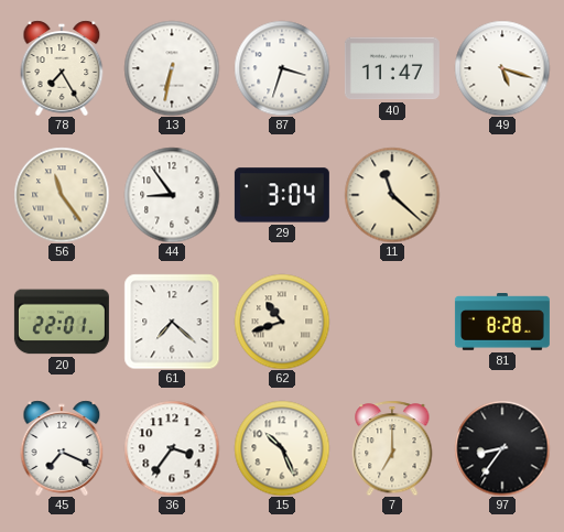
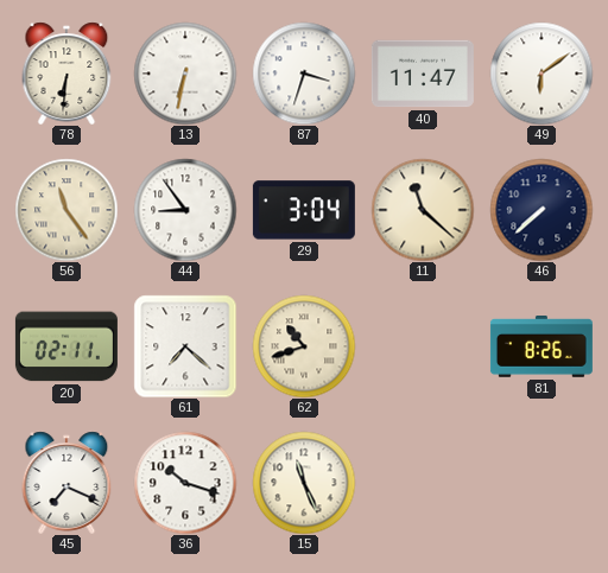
78: 7:25 -> 6:31 (66, 74)
49: 5:18 -> 6:09 (541, 74)
46: none -> 7:38 (541, 210)
20: 22:01 -> 02:11 (66, 346)
81: 8:28 -> 8:26 (541, 348)
36: 3:36 -> 10:18 (185, 483)
15: 10:26 -> 11:26 (304, 483)
7: 7:00 -> none (392, 448)
97: 8:36 -> none (502, 448)
